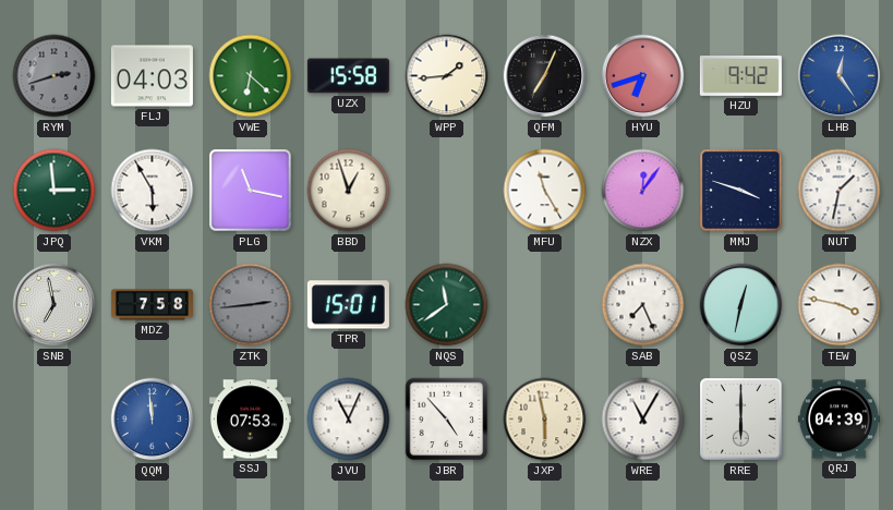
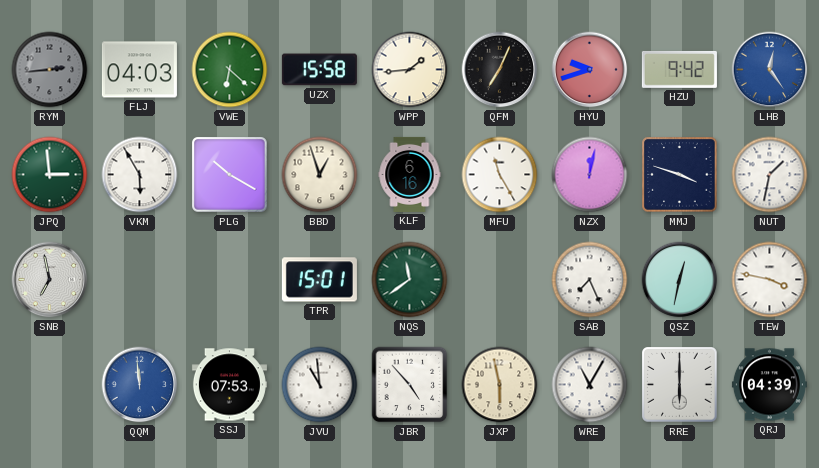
RYM: 2:42 -> 2:44 (50, 70)
HYU: 6:42 -> 9:42 (590, 70)
PLG: 11:17 -> 10:20 (230, 175)
KLF: none -> 6:16 (410, 174)
NZX: 12:06 -> 12:02 (590, 175)
MDZ: 7:58 -> none (152, 305)
ZTK: 2:44 -> none (251, 305)
JVU: 11:04 -> 10:59 (320, 385)
